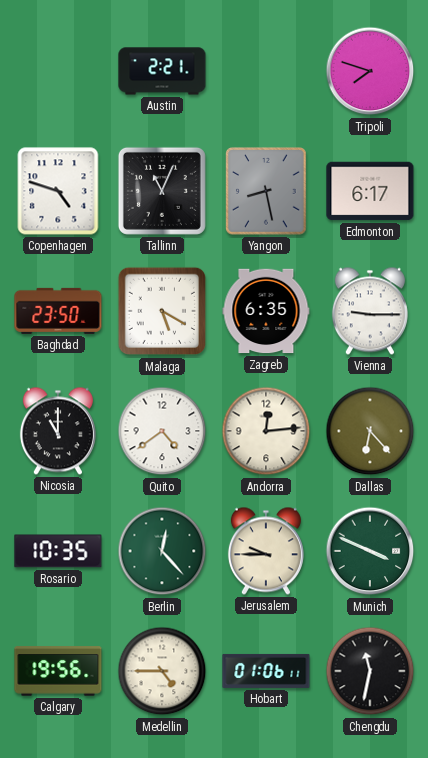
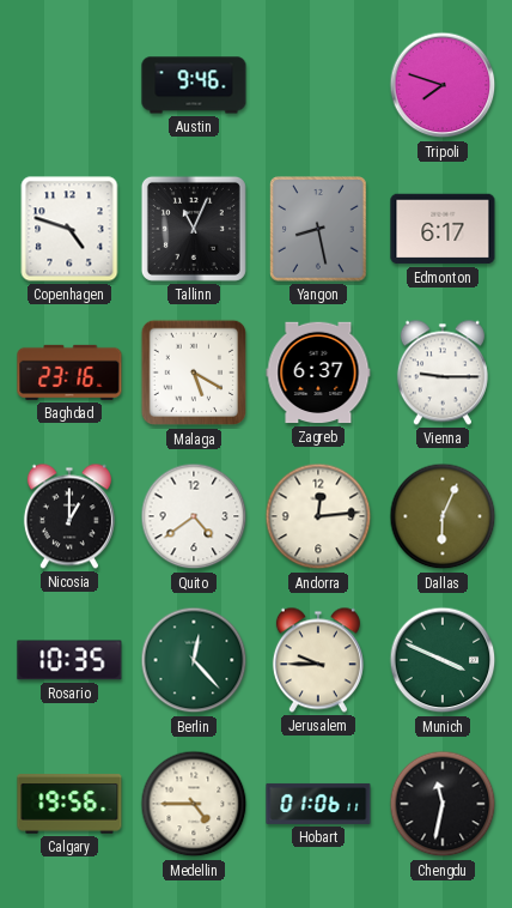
Austin: 2:21 -> 9:46 (194, 85)
Baghdad: 23:50 -> 23:16 (69, 373)
Zagreb: 6:35 -> 6:37 (318, 373)
Nicosia: 11:00 -> 1:00 (69, 516)
Dallas: 6:23 -> 6:04 (443, 516)
